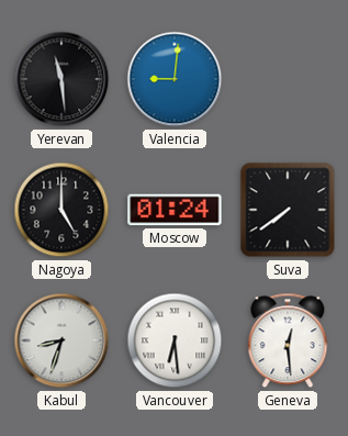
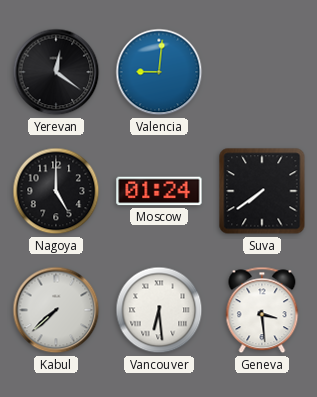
Yerevan: 11:29 -> 12:21 (56, 72)
Kabul: 8:33 -> 7:38 (56, 310)
Geneva: 12:29 -> 3:29 (262, 310)
